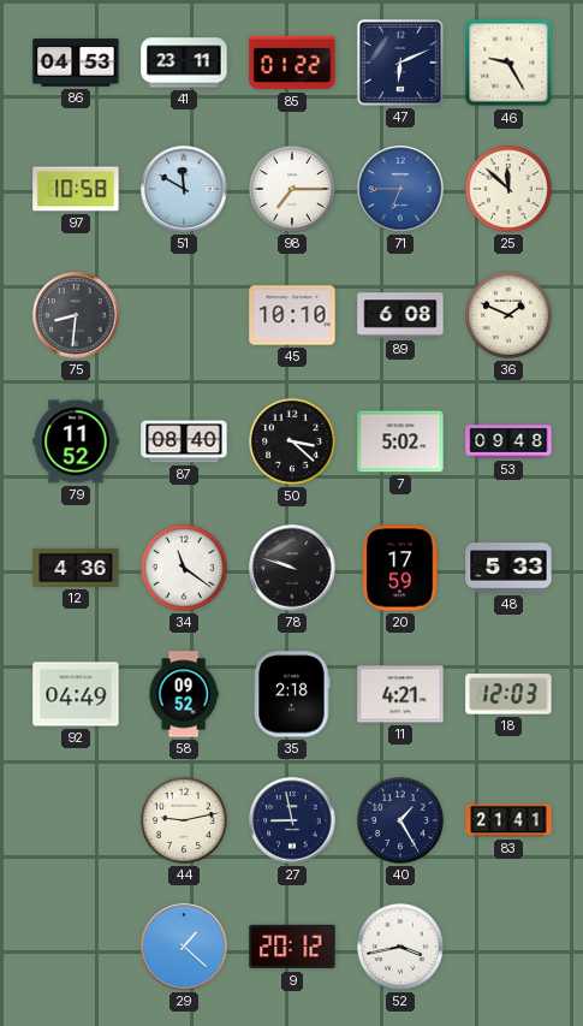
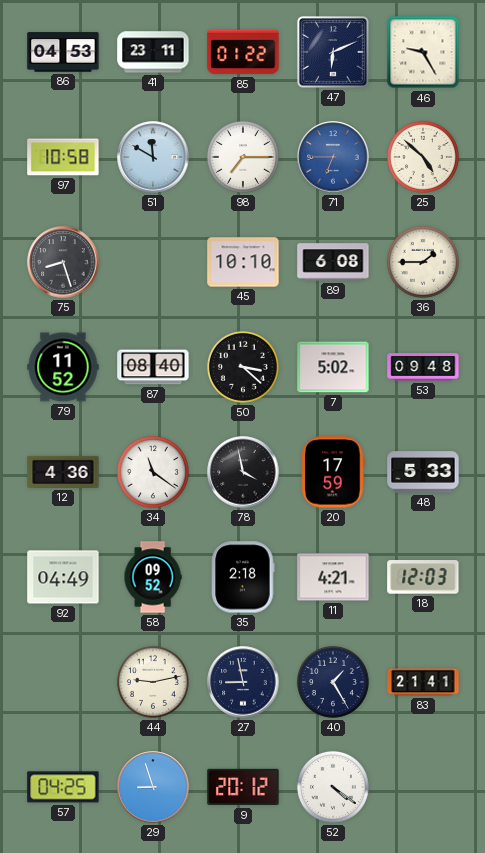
25: 11:52 -> 4:52 (423, 157)
75: 8:31 -> 8:27 (63, 262)
36: 1:49 -> 1:45 (423, 262)
78: 9:48 -> 3:58 (243, 472)
57: none -> 04:25 (63, 787)
29: 1:22 -> 8:57 (153, 787)
52: 3:43 -> 4:21 (333, 787)
